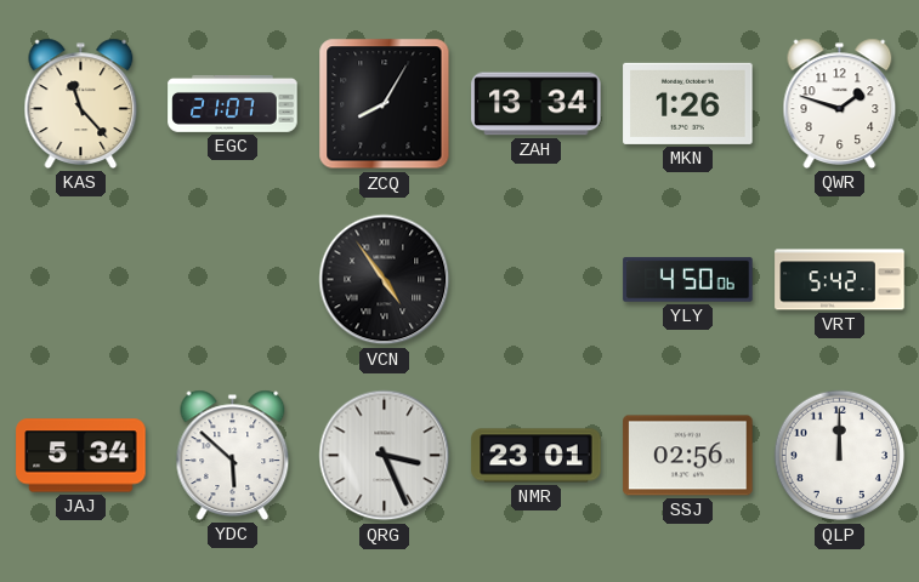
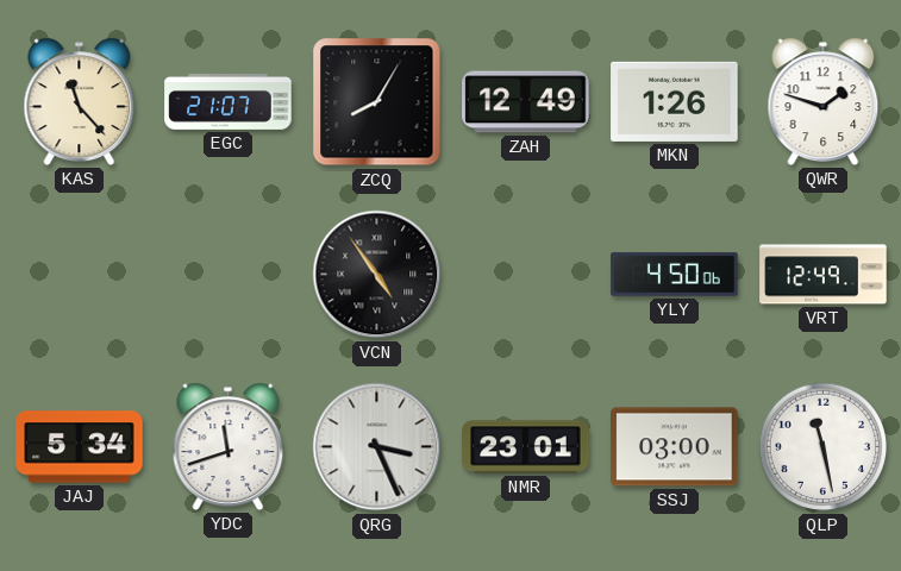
ZAH: 13:34 -> 12:49 (526, 102)
VRT: 5:42 -> 12:49 (824, 275)
YDC: 5:52 -> 11:42 (229, 446)
SSJ: 02:56 -> 03:00 (675, 447)
QLP: 12:00 -> 11:28 (824, 447)
